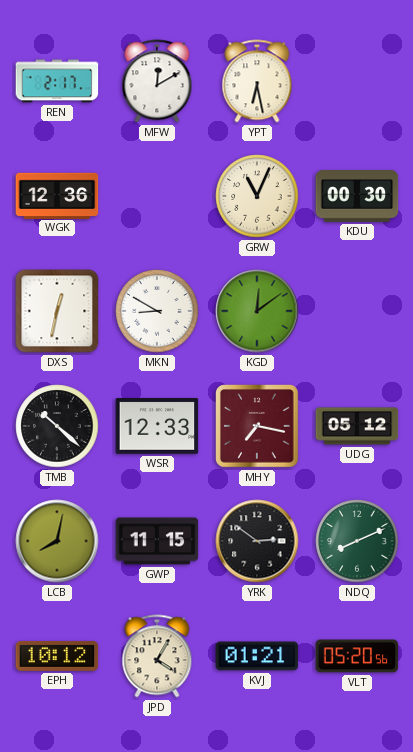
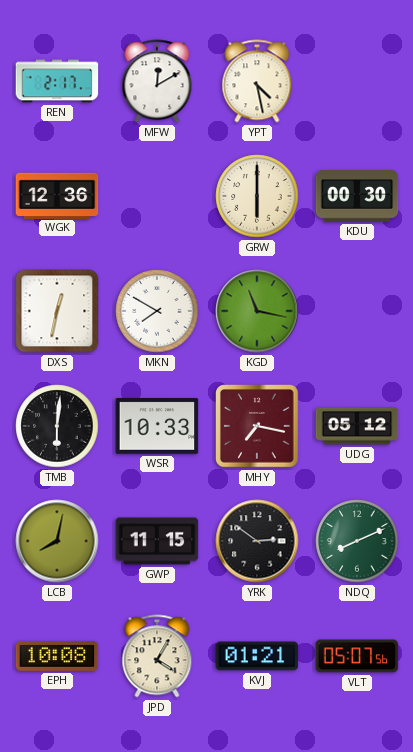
YPT: 6:28 -> 4:28 (257, 81)
GRW: 11:04 -> 6:00 (257, 196)
MKN: 8:50 -> 7:50 (157, 311)
KGD: 12:09 -> 11:17 (257, 311)
TMB: 10:22 -> 6:01 (57, 426)
WSR: 12:33 -> 10:33 (157, 426)
EPH: 10:12 -> 10:08 (57, 656)
VLT: 05:20 -> 05:07 (357, 656)
